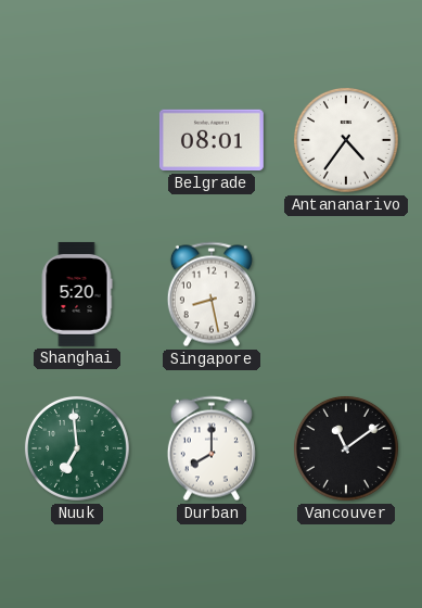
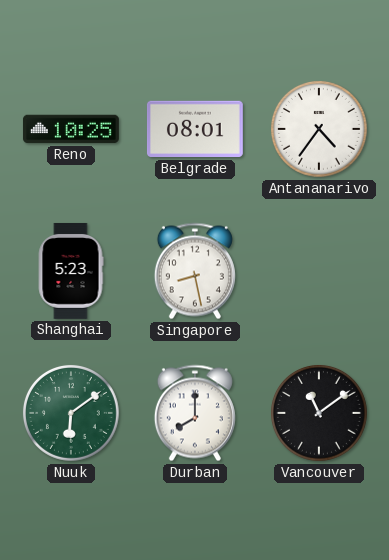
Reno: none -> 10:25 (71, 129)
Shanghai: 5:20 -> 5:23 (71, 271)
Nuuk: 6:59 -> 6:09 (71, 413)
